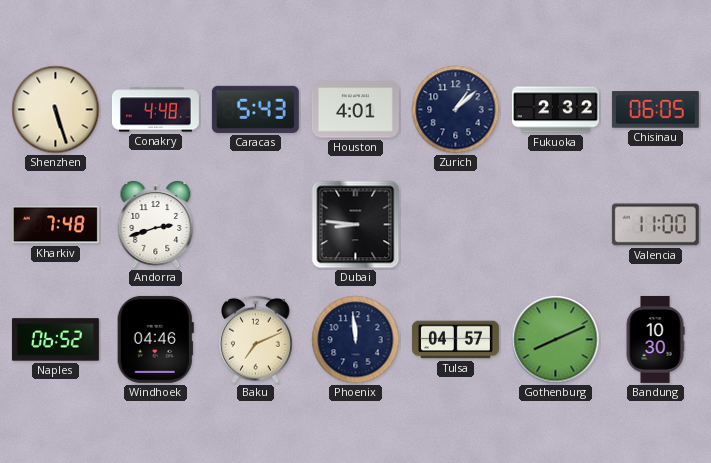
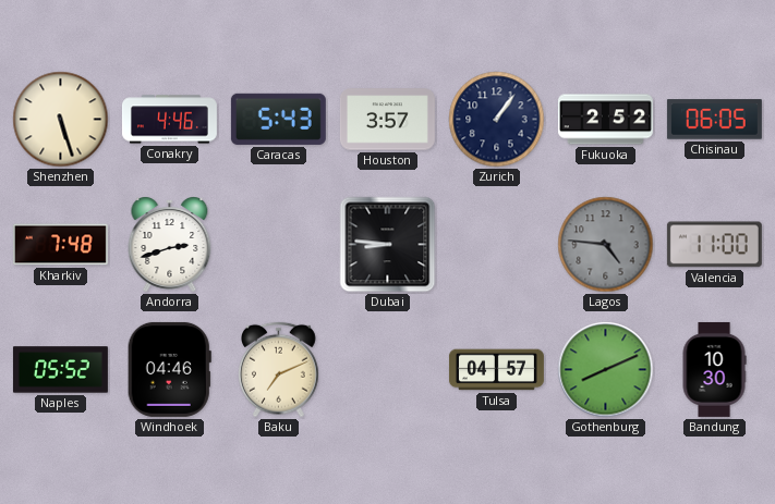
Conakry: 4:48 -> 4:46 (169, 120)
Houston: 4:01 -> 3:57 (387, 120)
Zurich: 1:08 -> 1:06 (497, 120)
Fukuoka: 2:32 -> 2:52 (605, 120)
Lagos: none -> 4:46 (606, 245)
Naples: 06:52 -> 05:52 (60, 370)
Phoenix: 11:59 -> none (356, 340)
